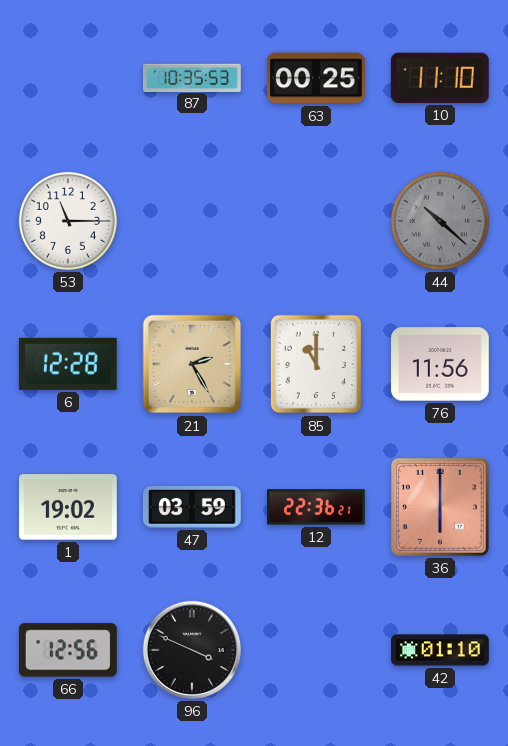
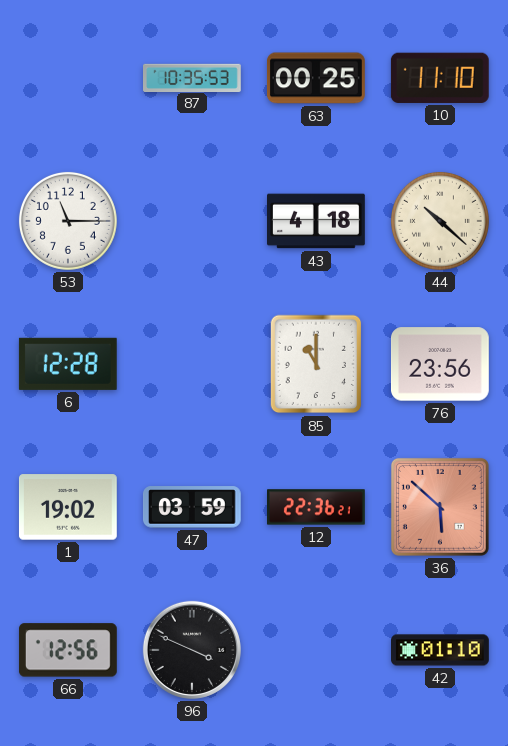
43: none -> 4:18 (317, 221)
44 dial: grey -> cream (440, 221)
21: 2:25 -> none (192, 364)
76: 11:56 -> 23:56 (440, 364)
36: 6:00 -> 5:52 (440, 507)
